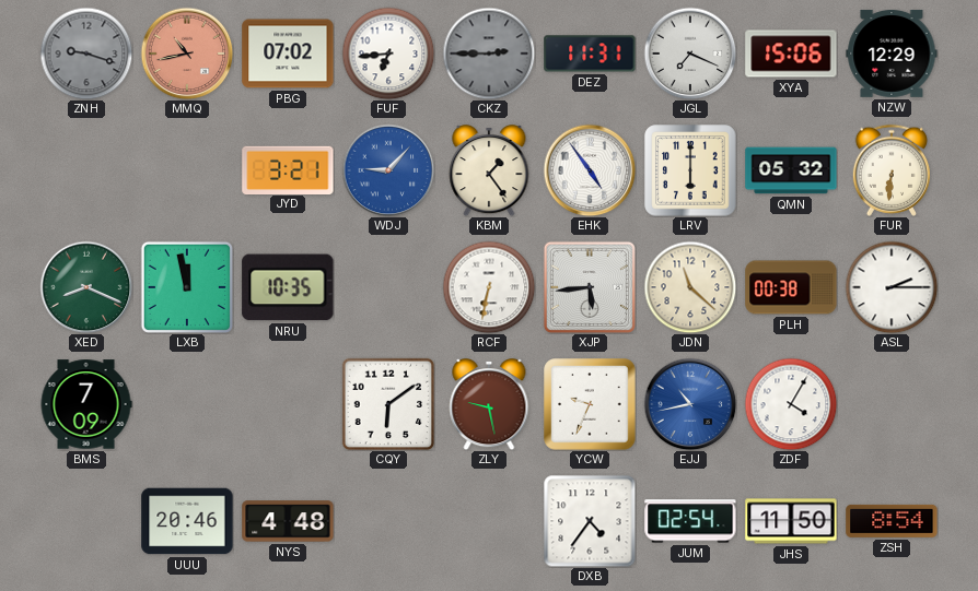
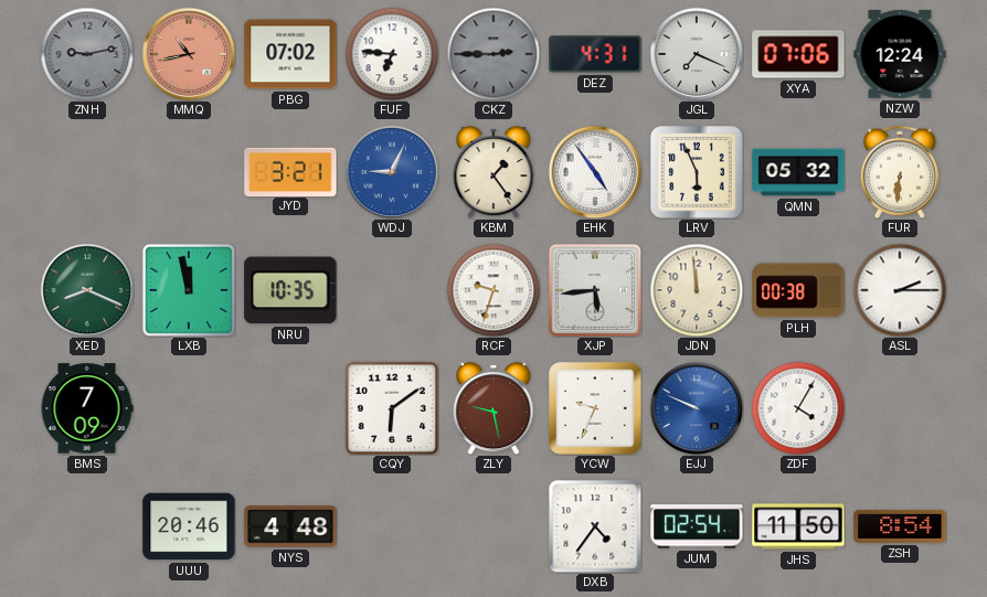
ZNH: 9:18 -> 9:13 (87, 54)
FUF: 6:44 -> 6:46 (392, 54)
DEZ: 11:31 -> 4:31 (595, 54)
XYA: 15:06 -> 07:06 (798, 54)
NZW: 12:29 -> 12:24 (900, 54)
WDJ: 9:07 -> 9:04 (392, 172)
LRV: 6:00 -> 5:56 (697, 172)
RCF: 6:32 -> 9:33 (493, 290)
JDN: 11:22 -> 11:59 (697, 290)
EJJ: 10:43 -> 9:49 (697, 408)
